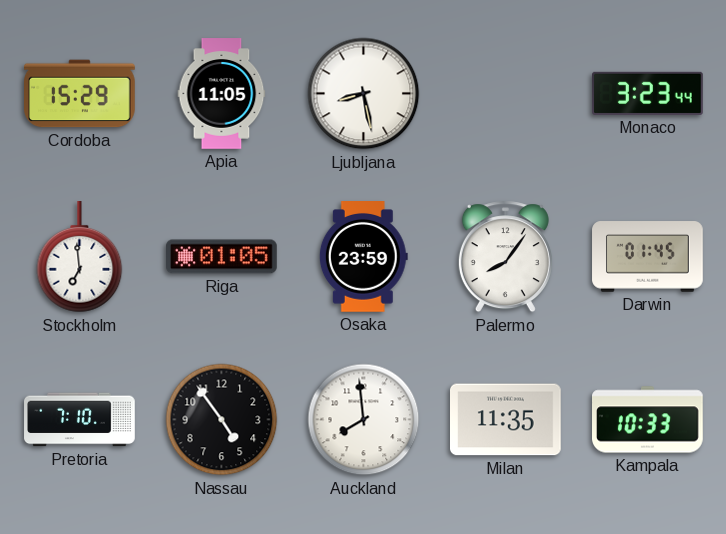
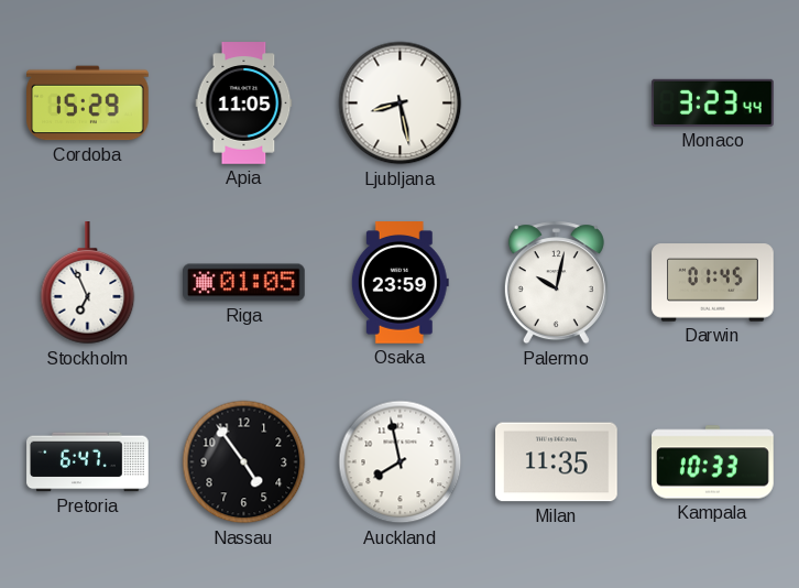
Stockholm: 6:59 -> 6:56 (88, 284)
Palermo: 8:06 -> 10:02 (556, 283)
Pretoria: 7:10 -> 6:47 (88, 462)
Auckland: 7:59 -> 7:58 (401, 462)
